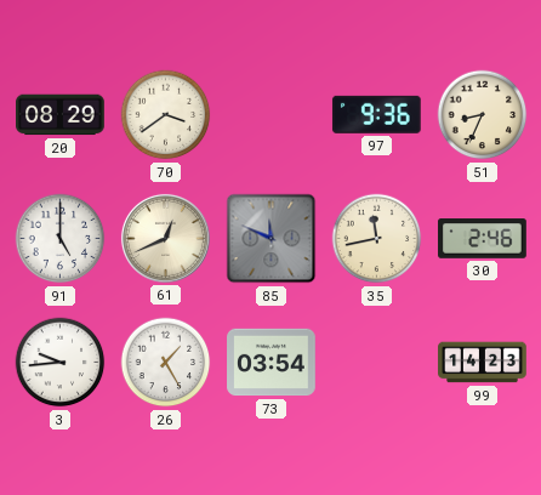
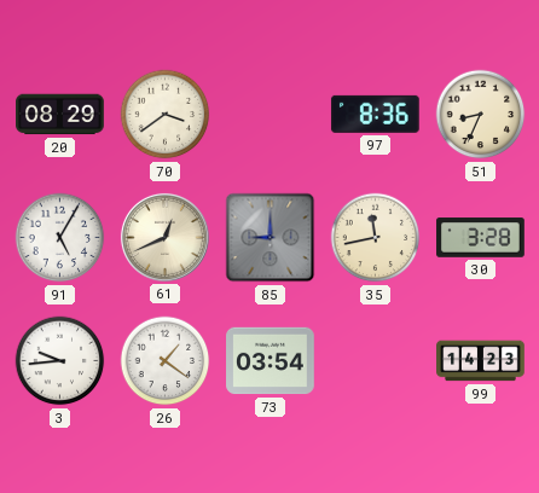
97: 9:36 -> 8:36 (375, 114)
91: 5:00 -> 5:05 (60, 238)
85: 11:49 -> 9:00 (271, 238)
30: 2:46 -> 3:28 (481, 238)
26: 1:25 -> 1:21 (166, 361)
